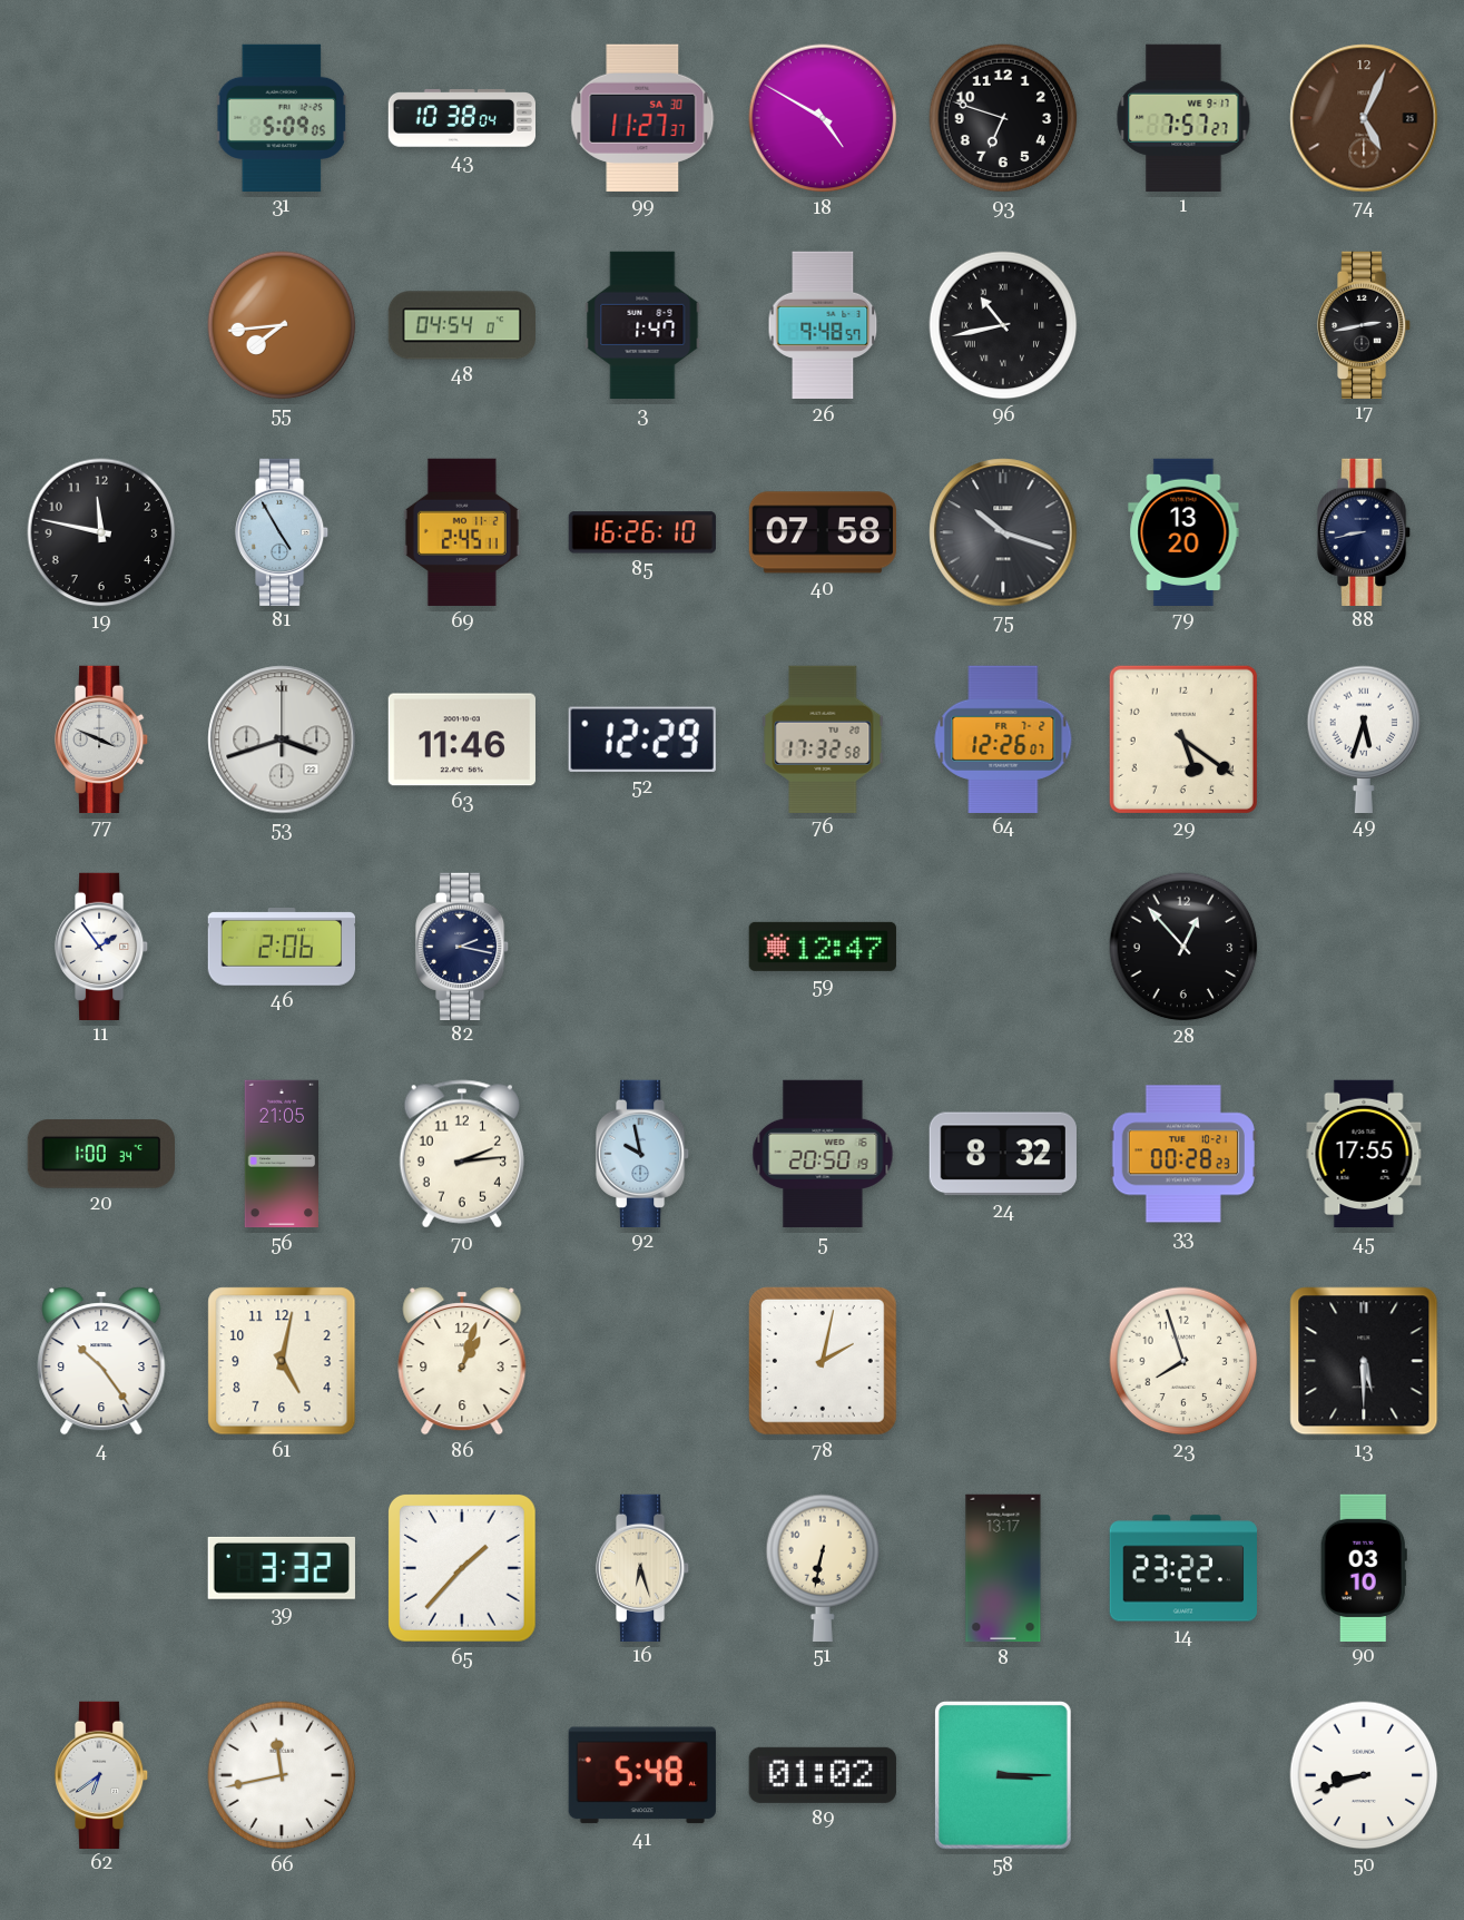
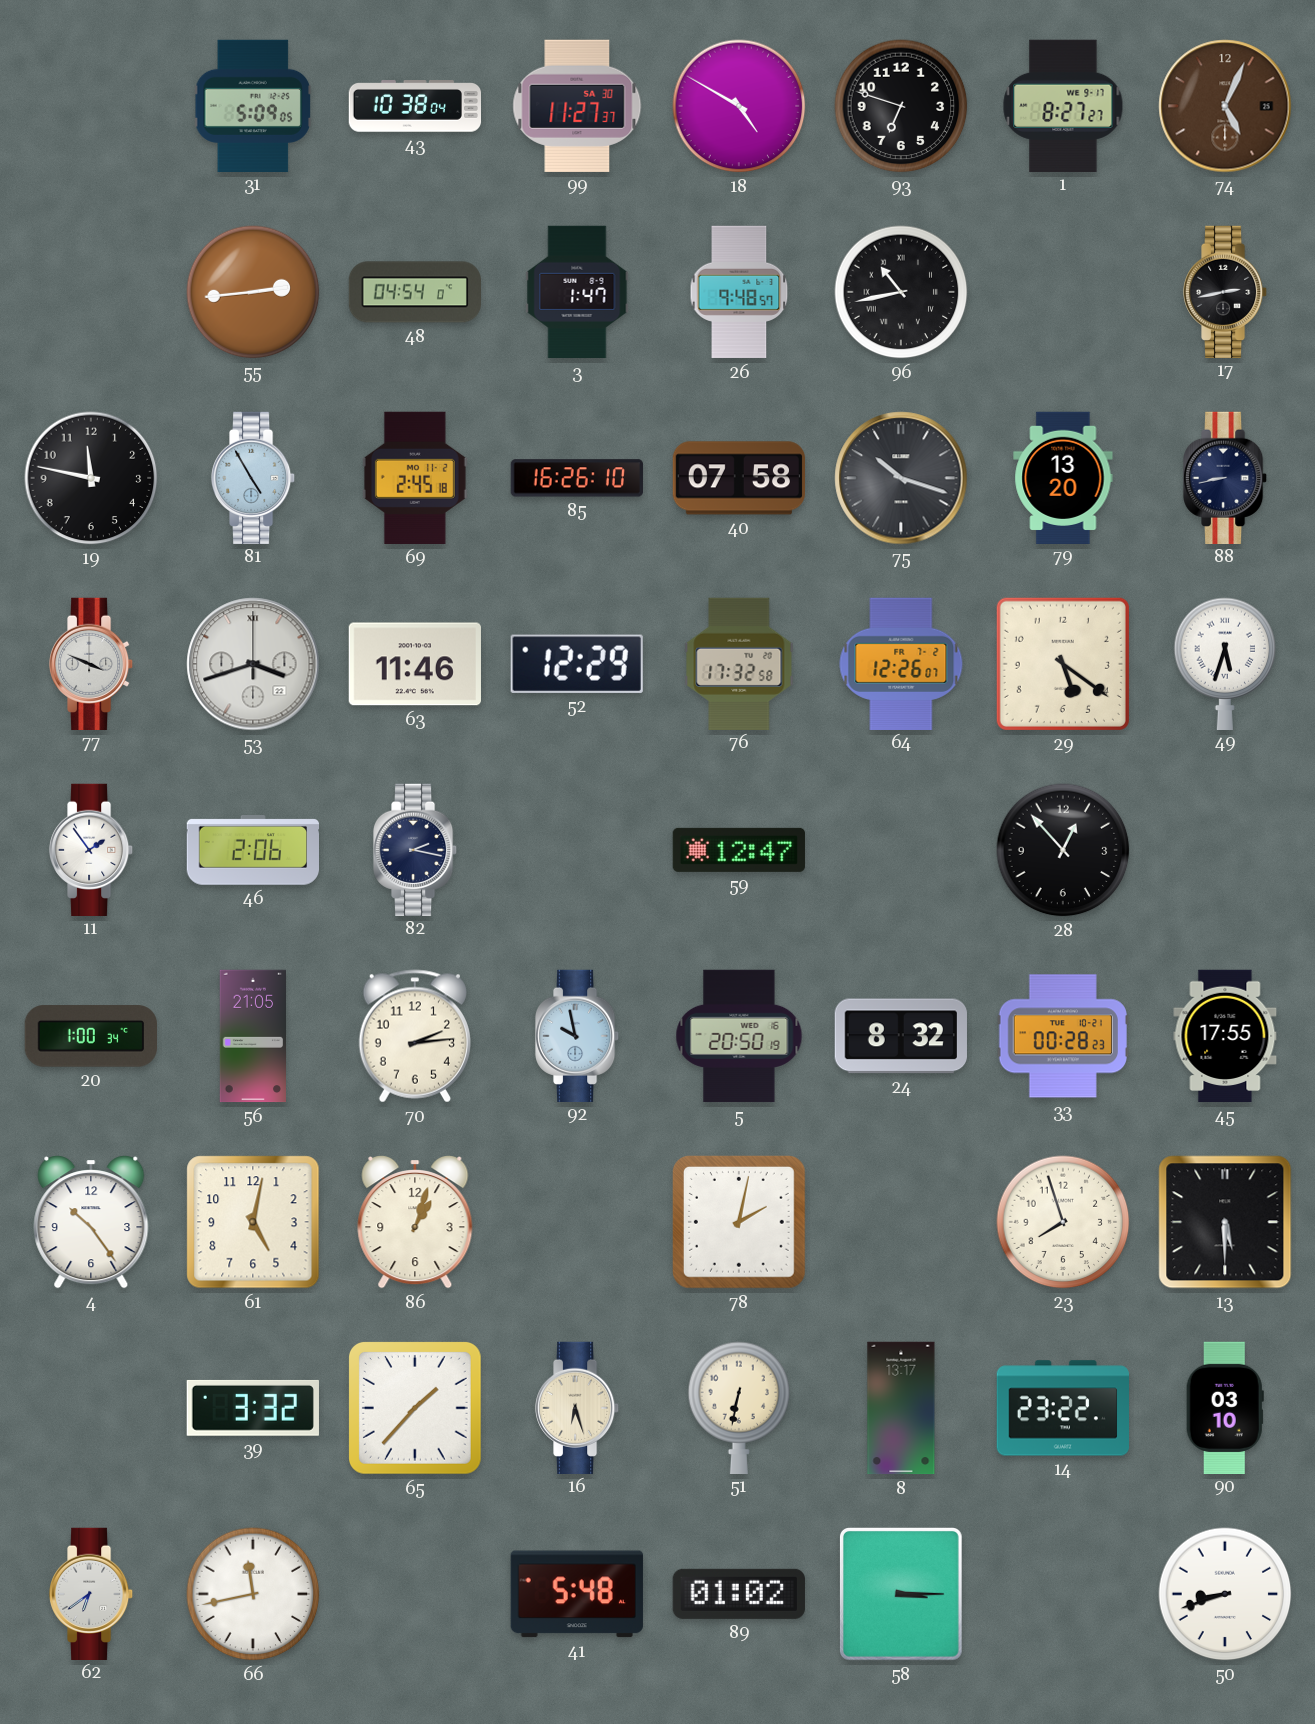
1: 7:57 -> 8:27 (1063, 105)
55: 7:44 -> 2:44 (253, 292)
69: 2:45:11 -> 2:45:18 (415, 478)
